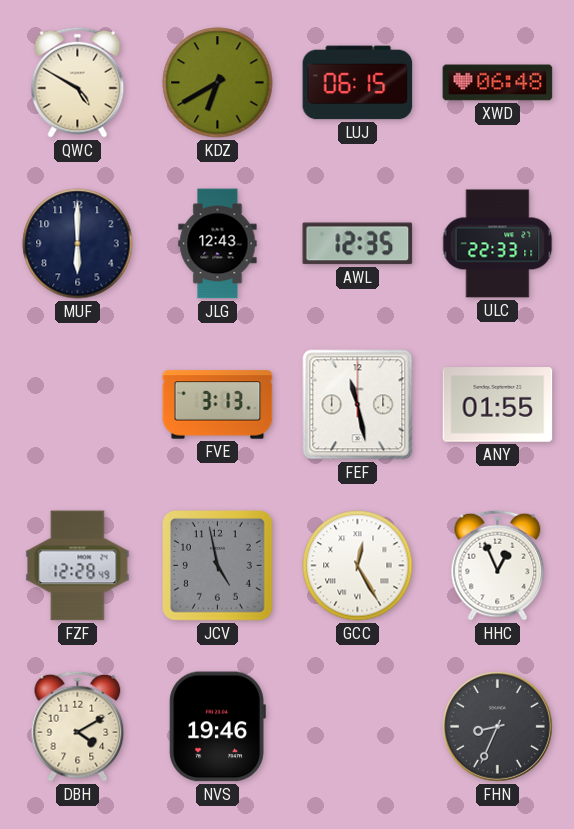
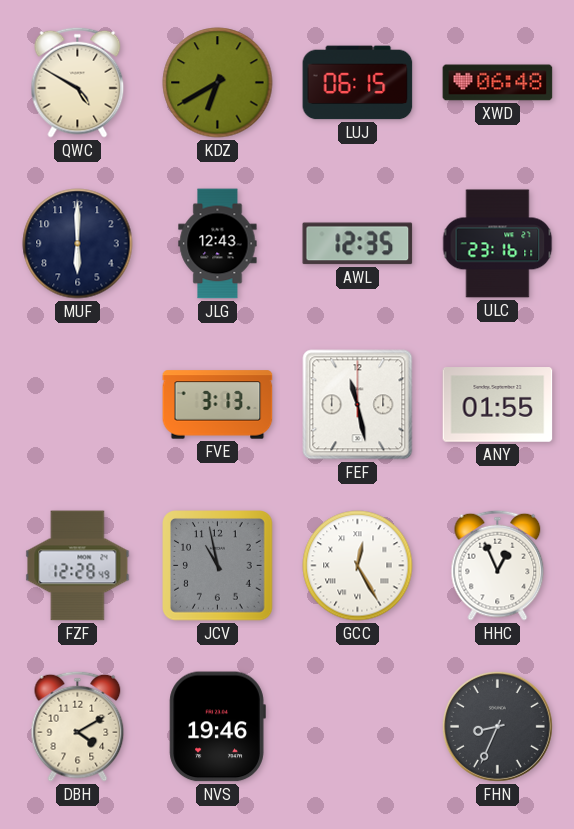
ULC: 22:33 -> 23:16 (498, 244)
JCV: 4:58 -> 10:58 (218, 566)
